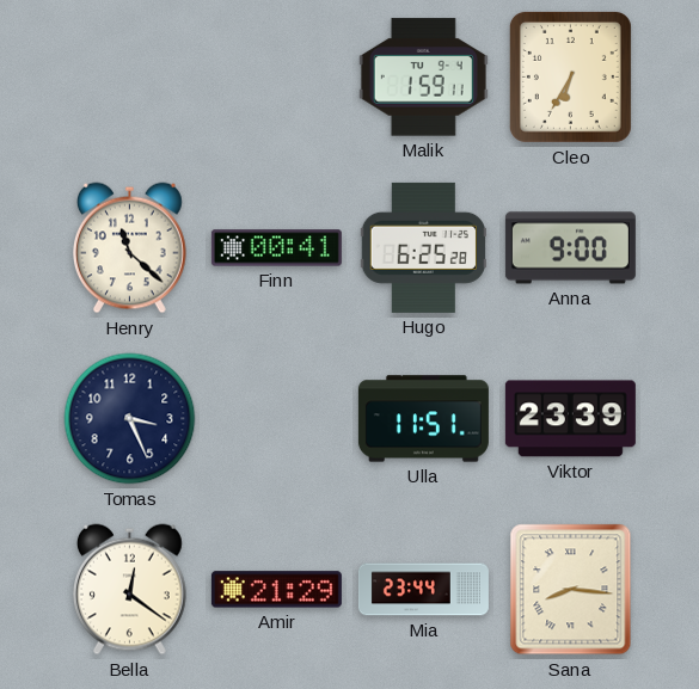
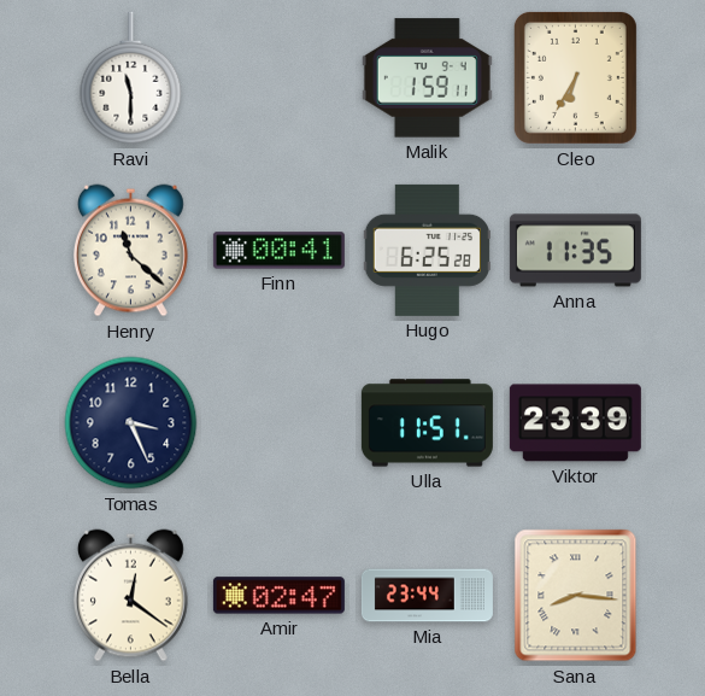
Ravi: none -> 11:30 (131, 78)
Anna: 9:00 -> 11:35 (575, 251)
Amir: 21:29 -> 02:47 (278, 596)
